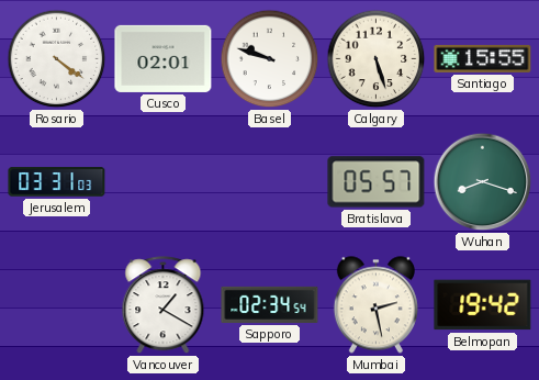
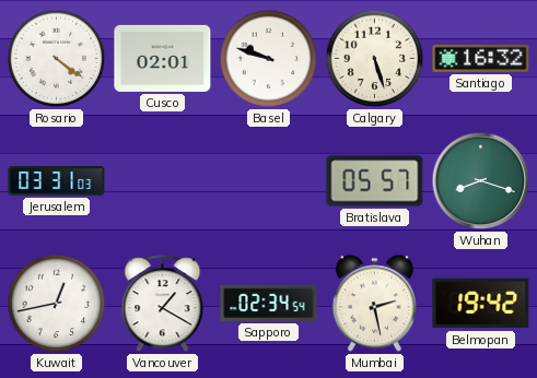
Santiago: 15:55 -> 16:32 (481, 58)
Kuwait: none -> 12:43 (57, 304)
